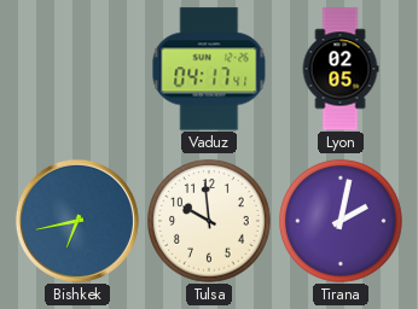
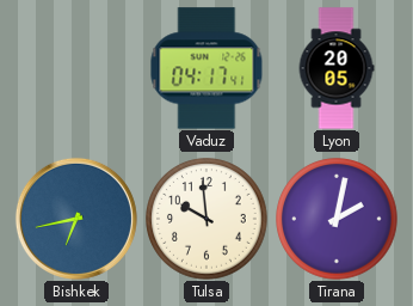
Lyon: 02:05 -> 20:05 (337, 68)
